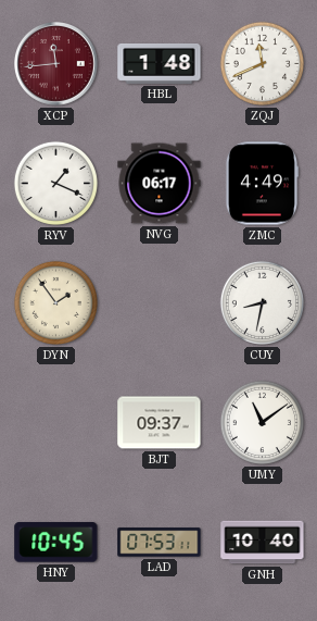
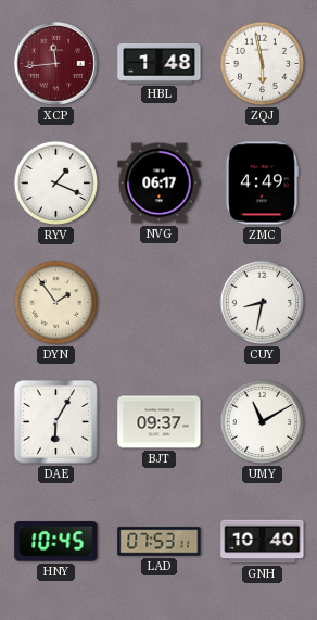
ZQJ: 11:41 -> 5:58 (262, 63)
DAE: none -> 6:05 (56, 422)
UMY: 11:09 -> 11:10 (262, 421)
